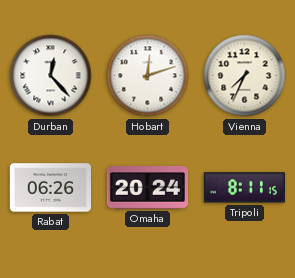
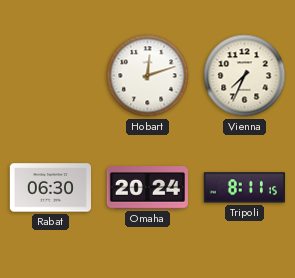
Durban: 12:23 -> none (51, 76)
Rabat: 06:26 -> 06:30 (50, 188)
